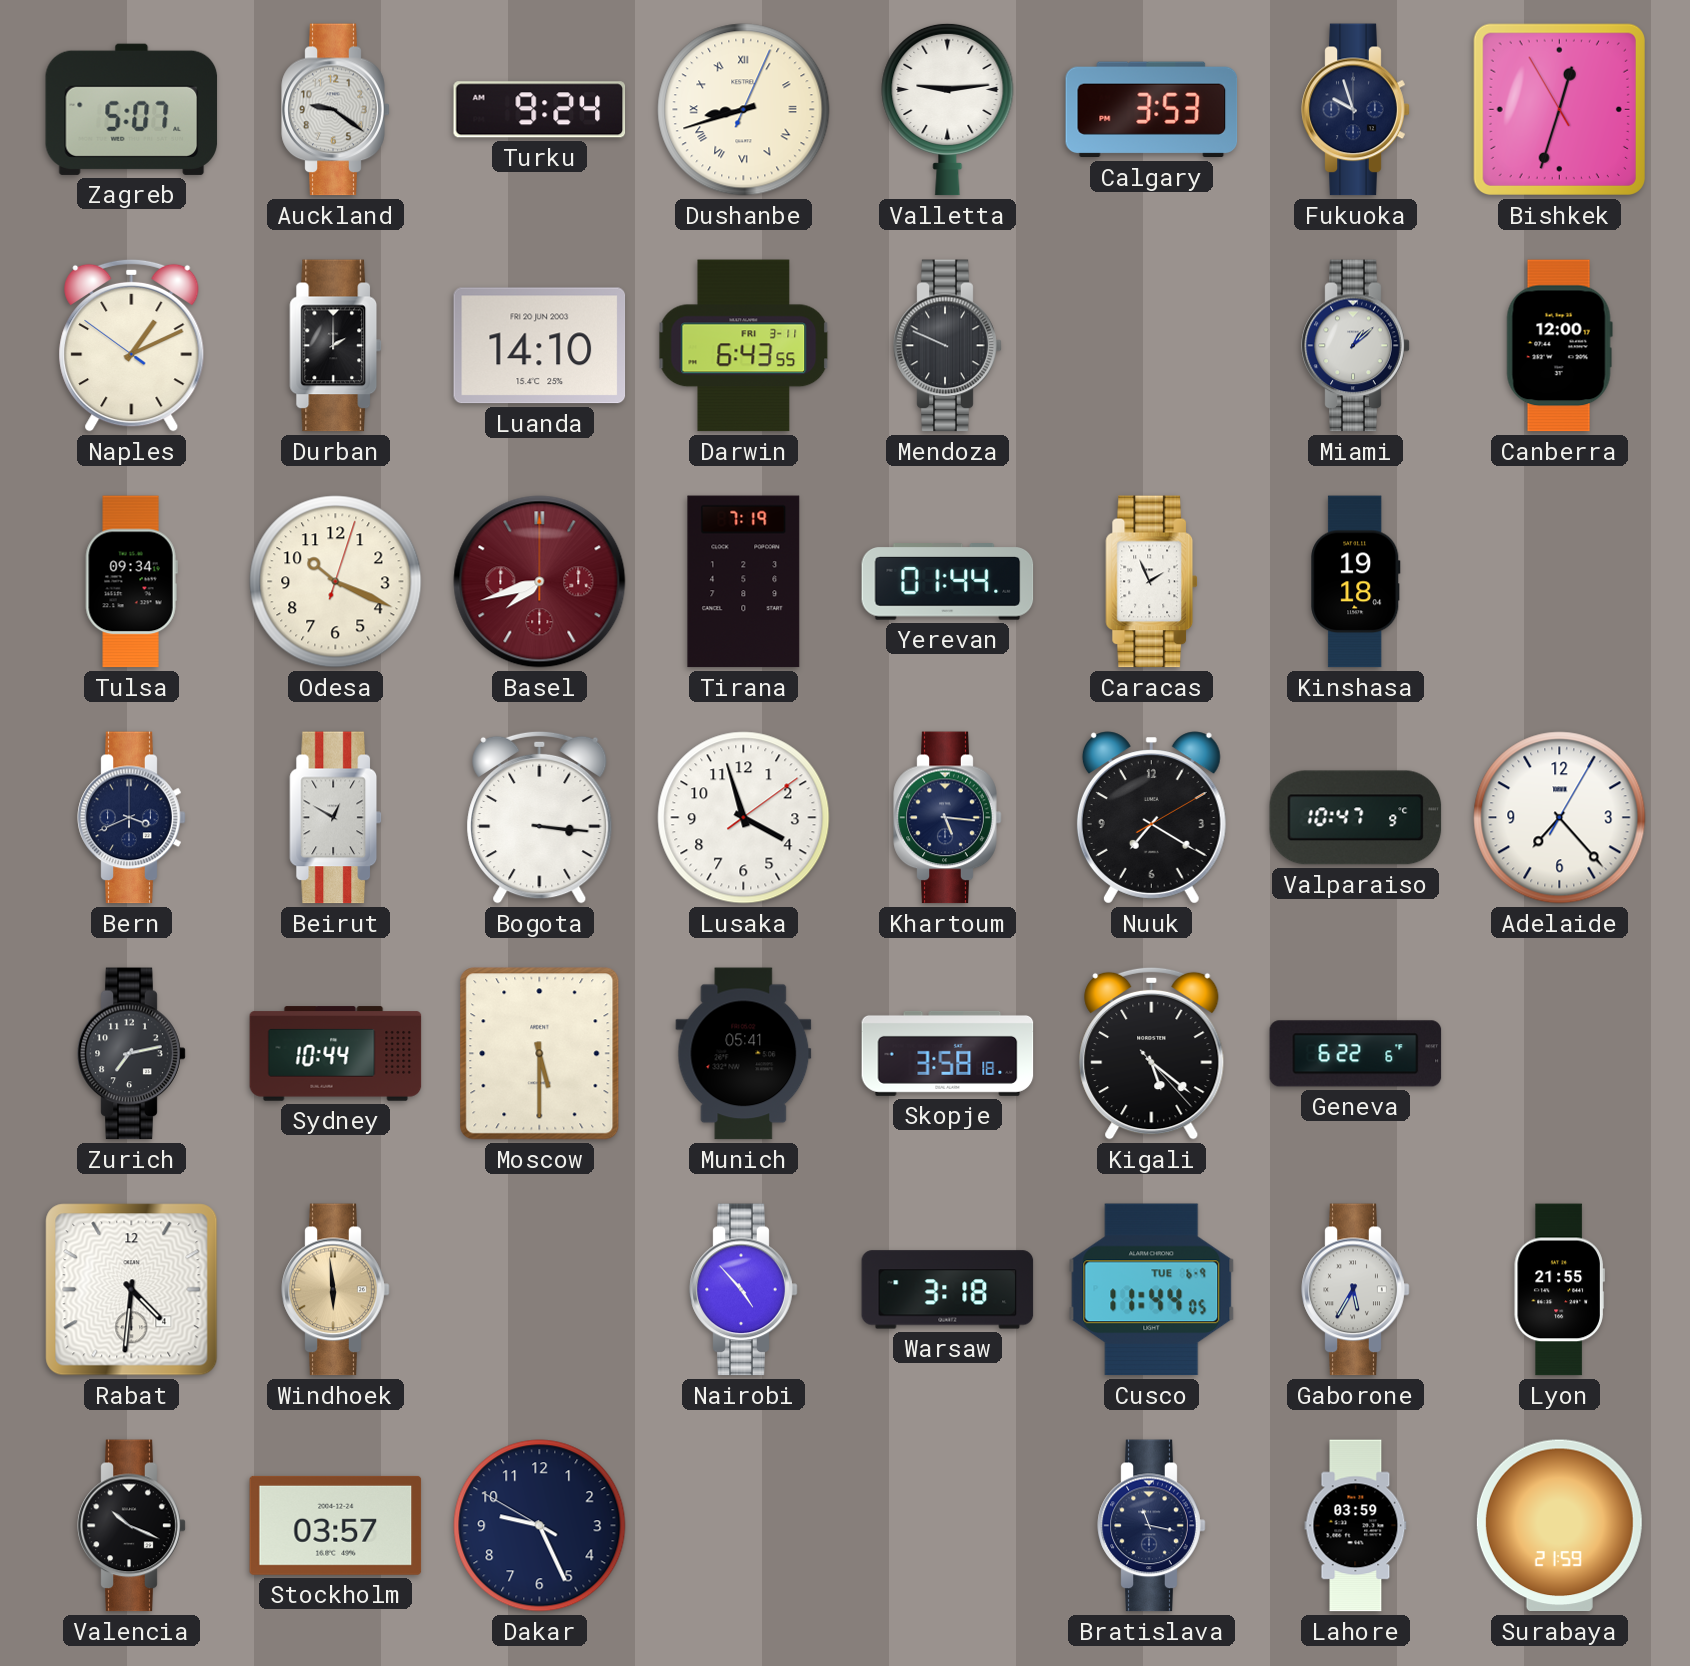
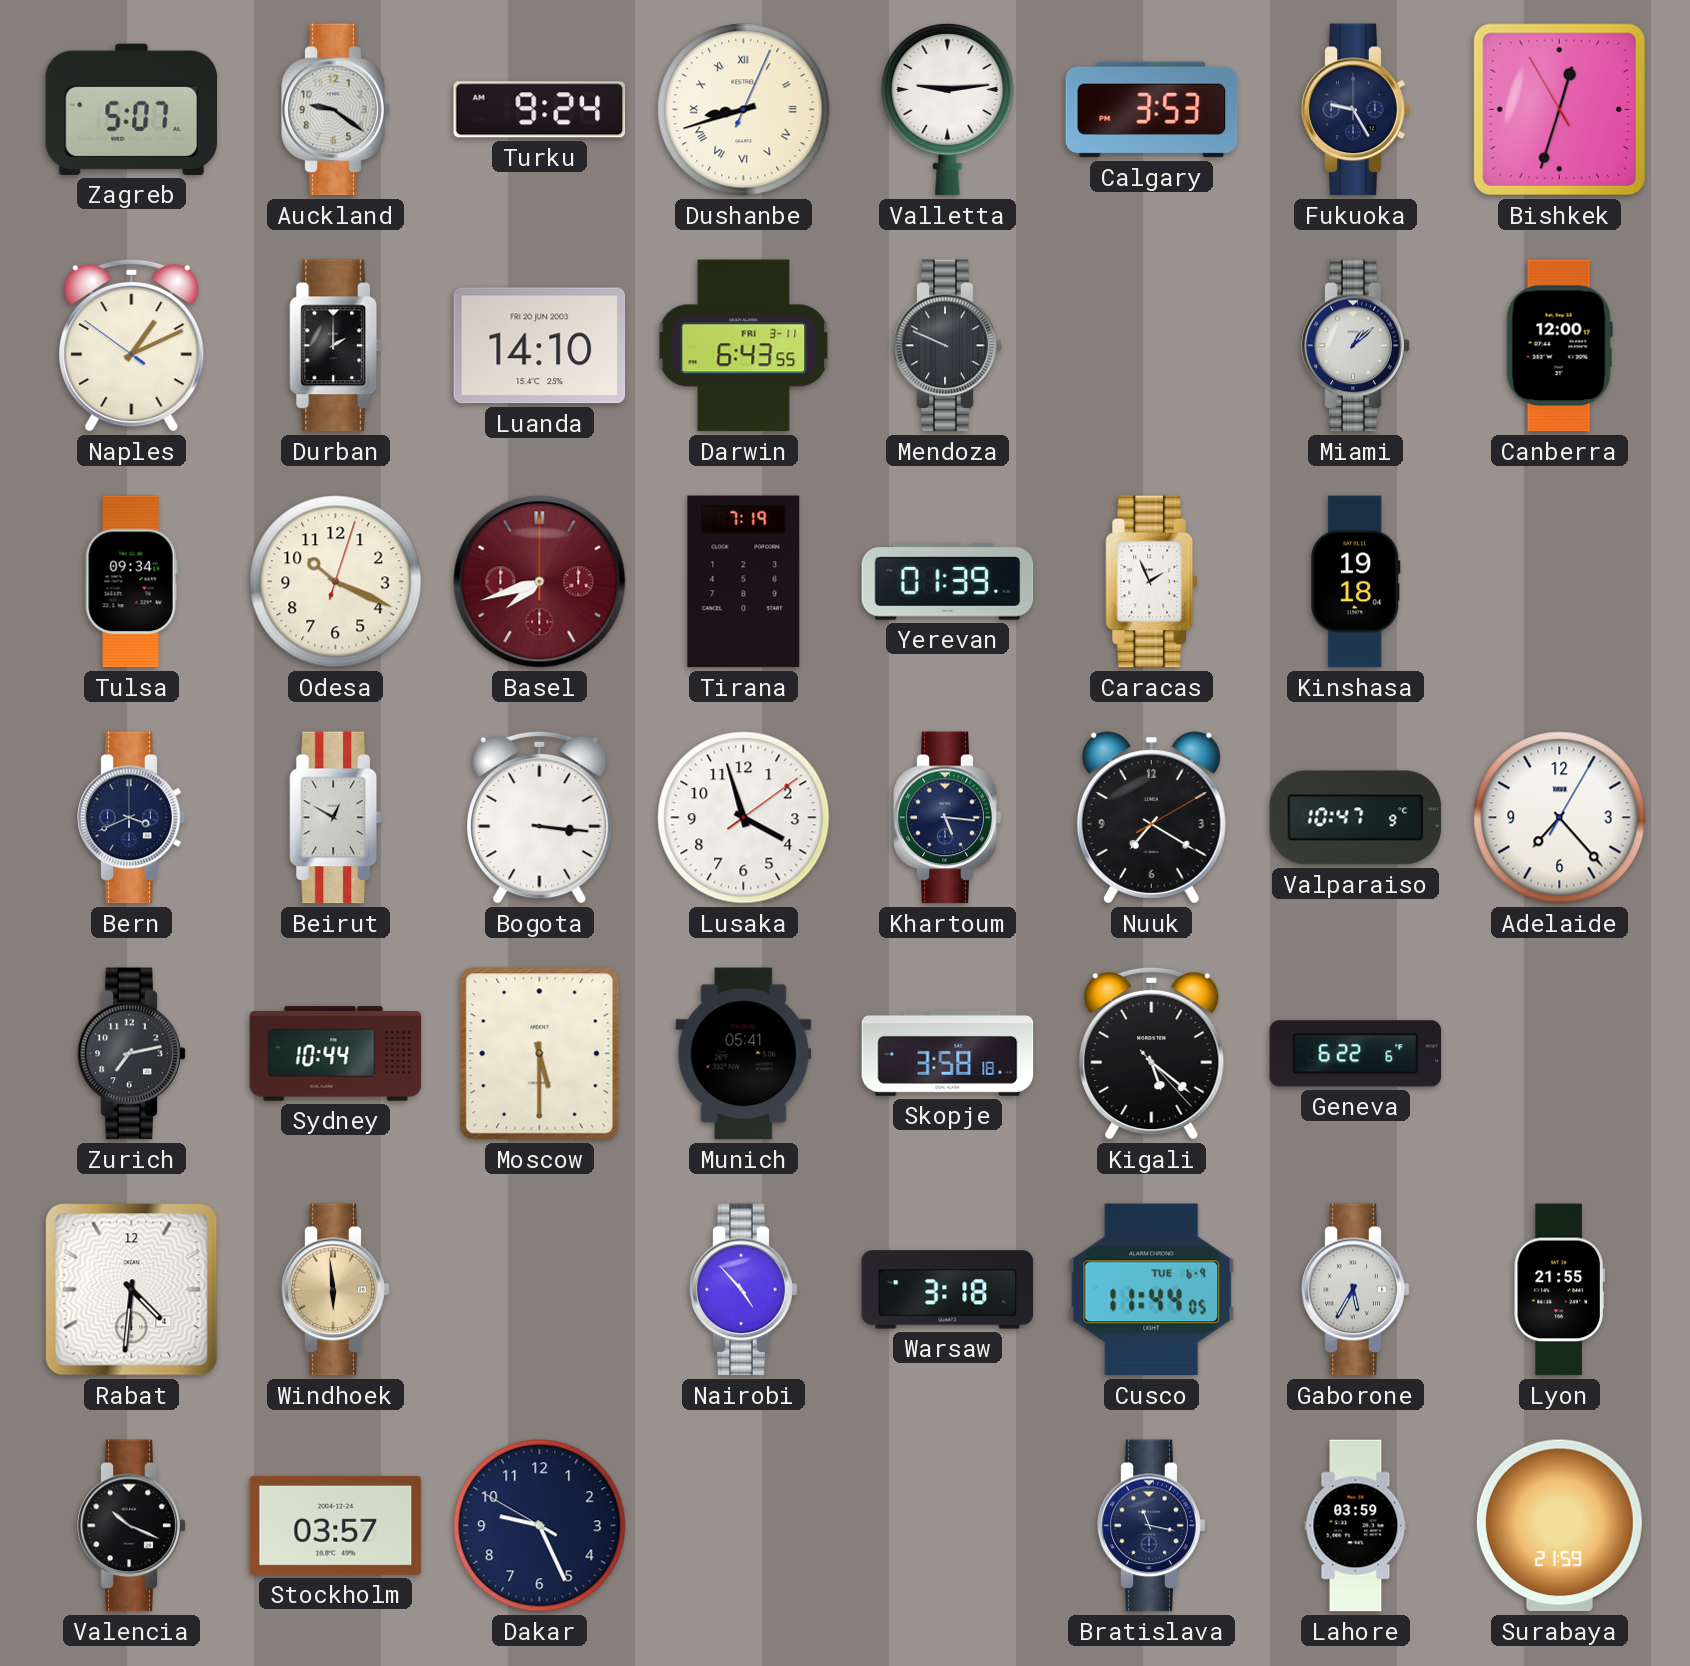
Fukuoka: 9:57 -> 9:25 (1356, 110)
Yerevan: 01:44 -> 01:39 (948, 582)
